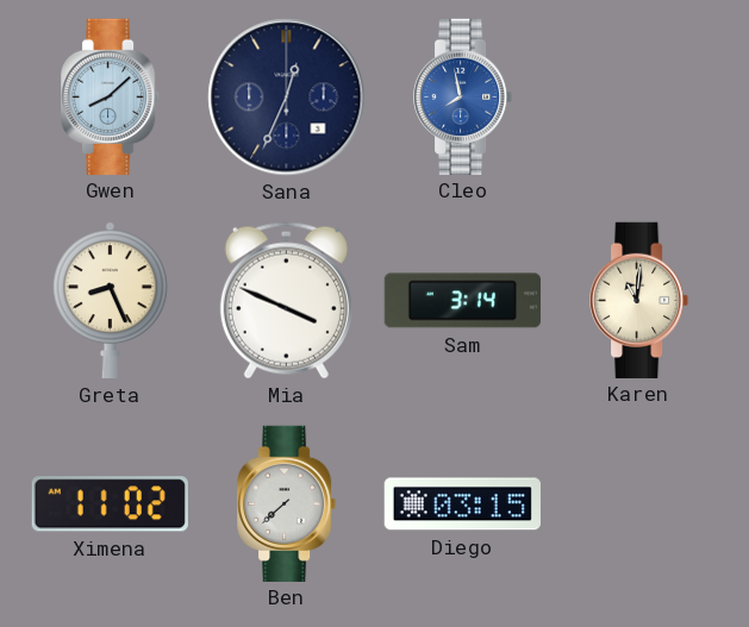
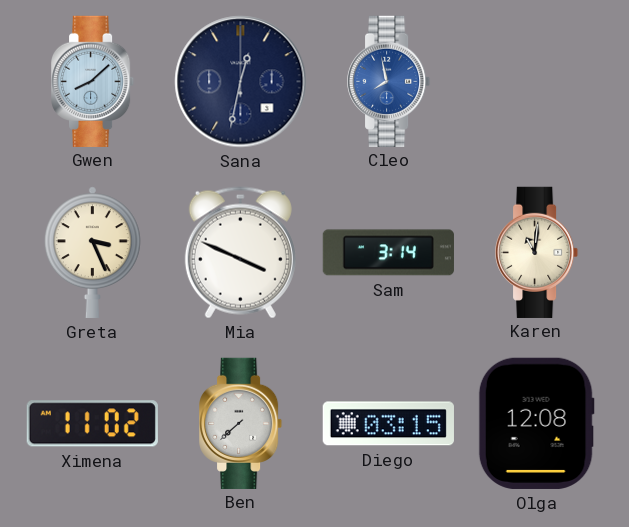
Sana: 12:34 -> 12:32 (241, 82)
Greta: 8:26 -> 3:26 (92, 252)
Olga: none -> 12:08 (536, 423)
